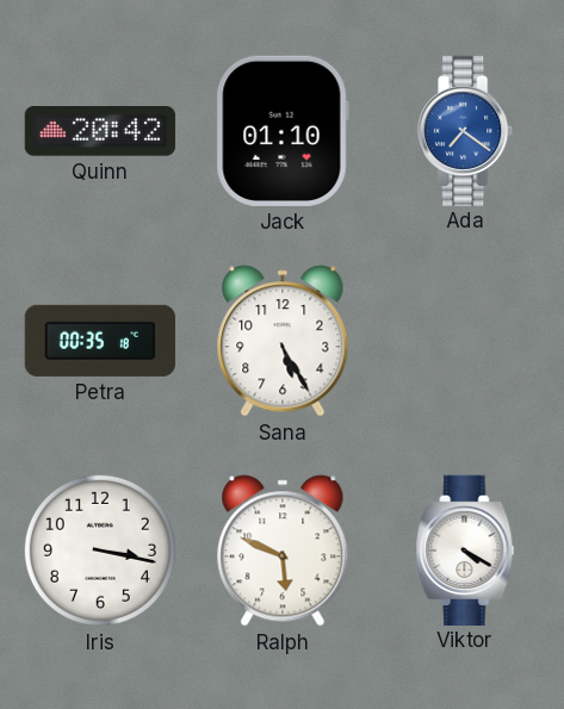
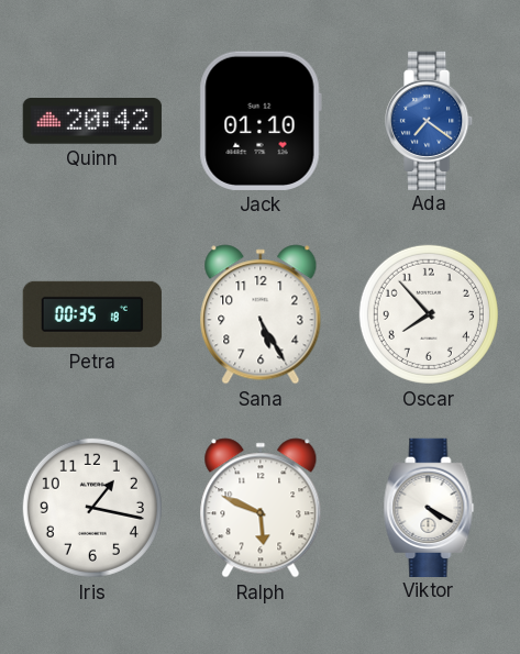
Oscar: none -> 7:53 (429, 314)
Iris: 3:17 -> 1:17 (92, 508)
